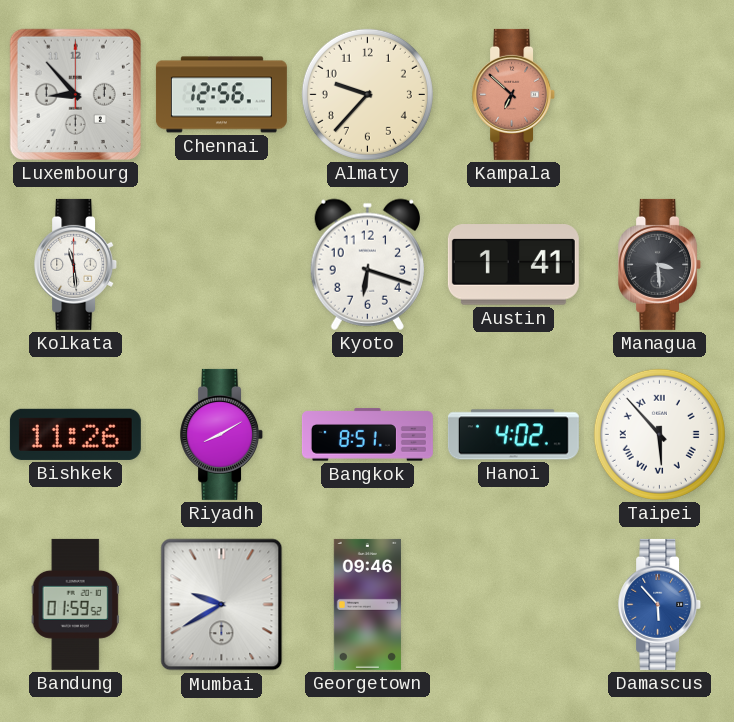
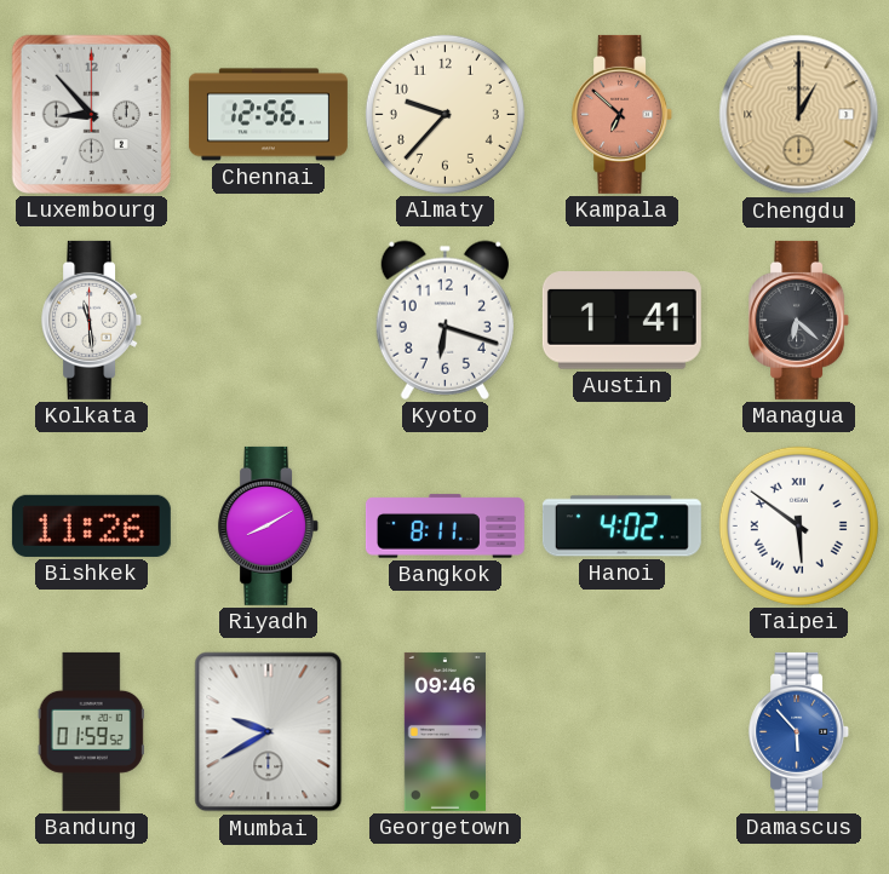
Chengdu: none -> 1:00 (799, 115)
Managua: 3:29 -> 6:22 (799, 320)
Bangkok: 8:51 -> 8:11 (444, 527)
Taipei: 5:53 -> 5:51 (798, 525)
